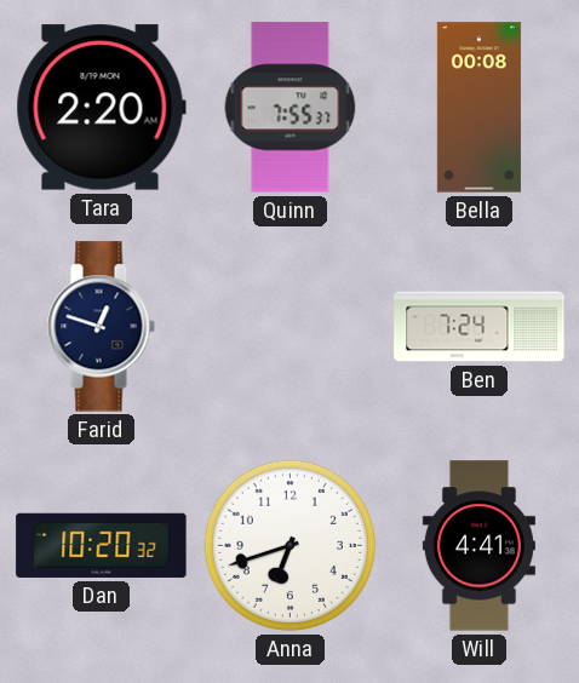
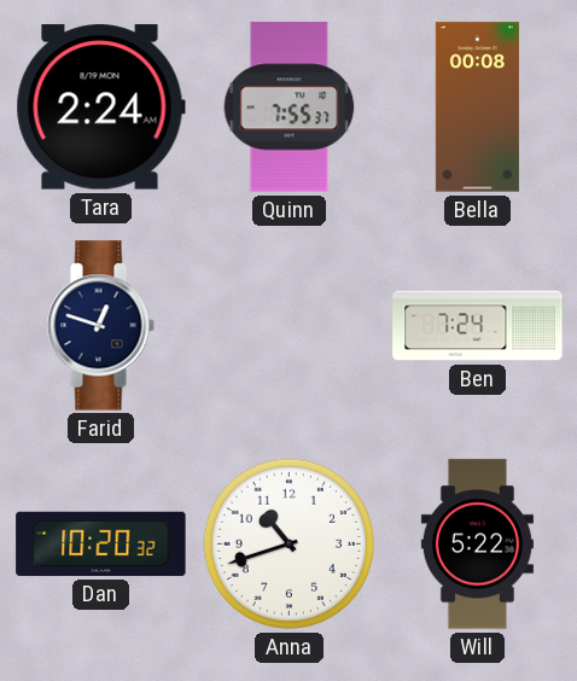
Tara: 2:20 -> 2:24 (100, 107)
Anna: 6:42 -> 10:42 (288, 543)
Will: 4:41 -> 5:22 (477, 545)
